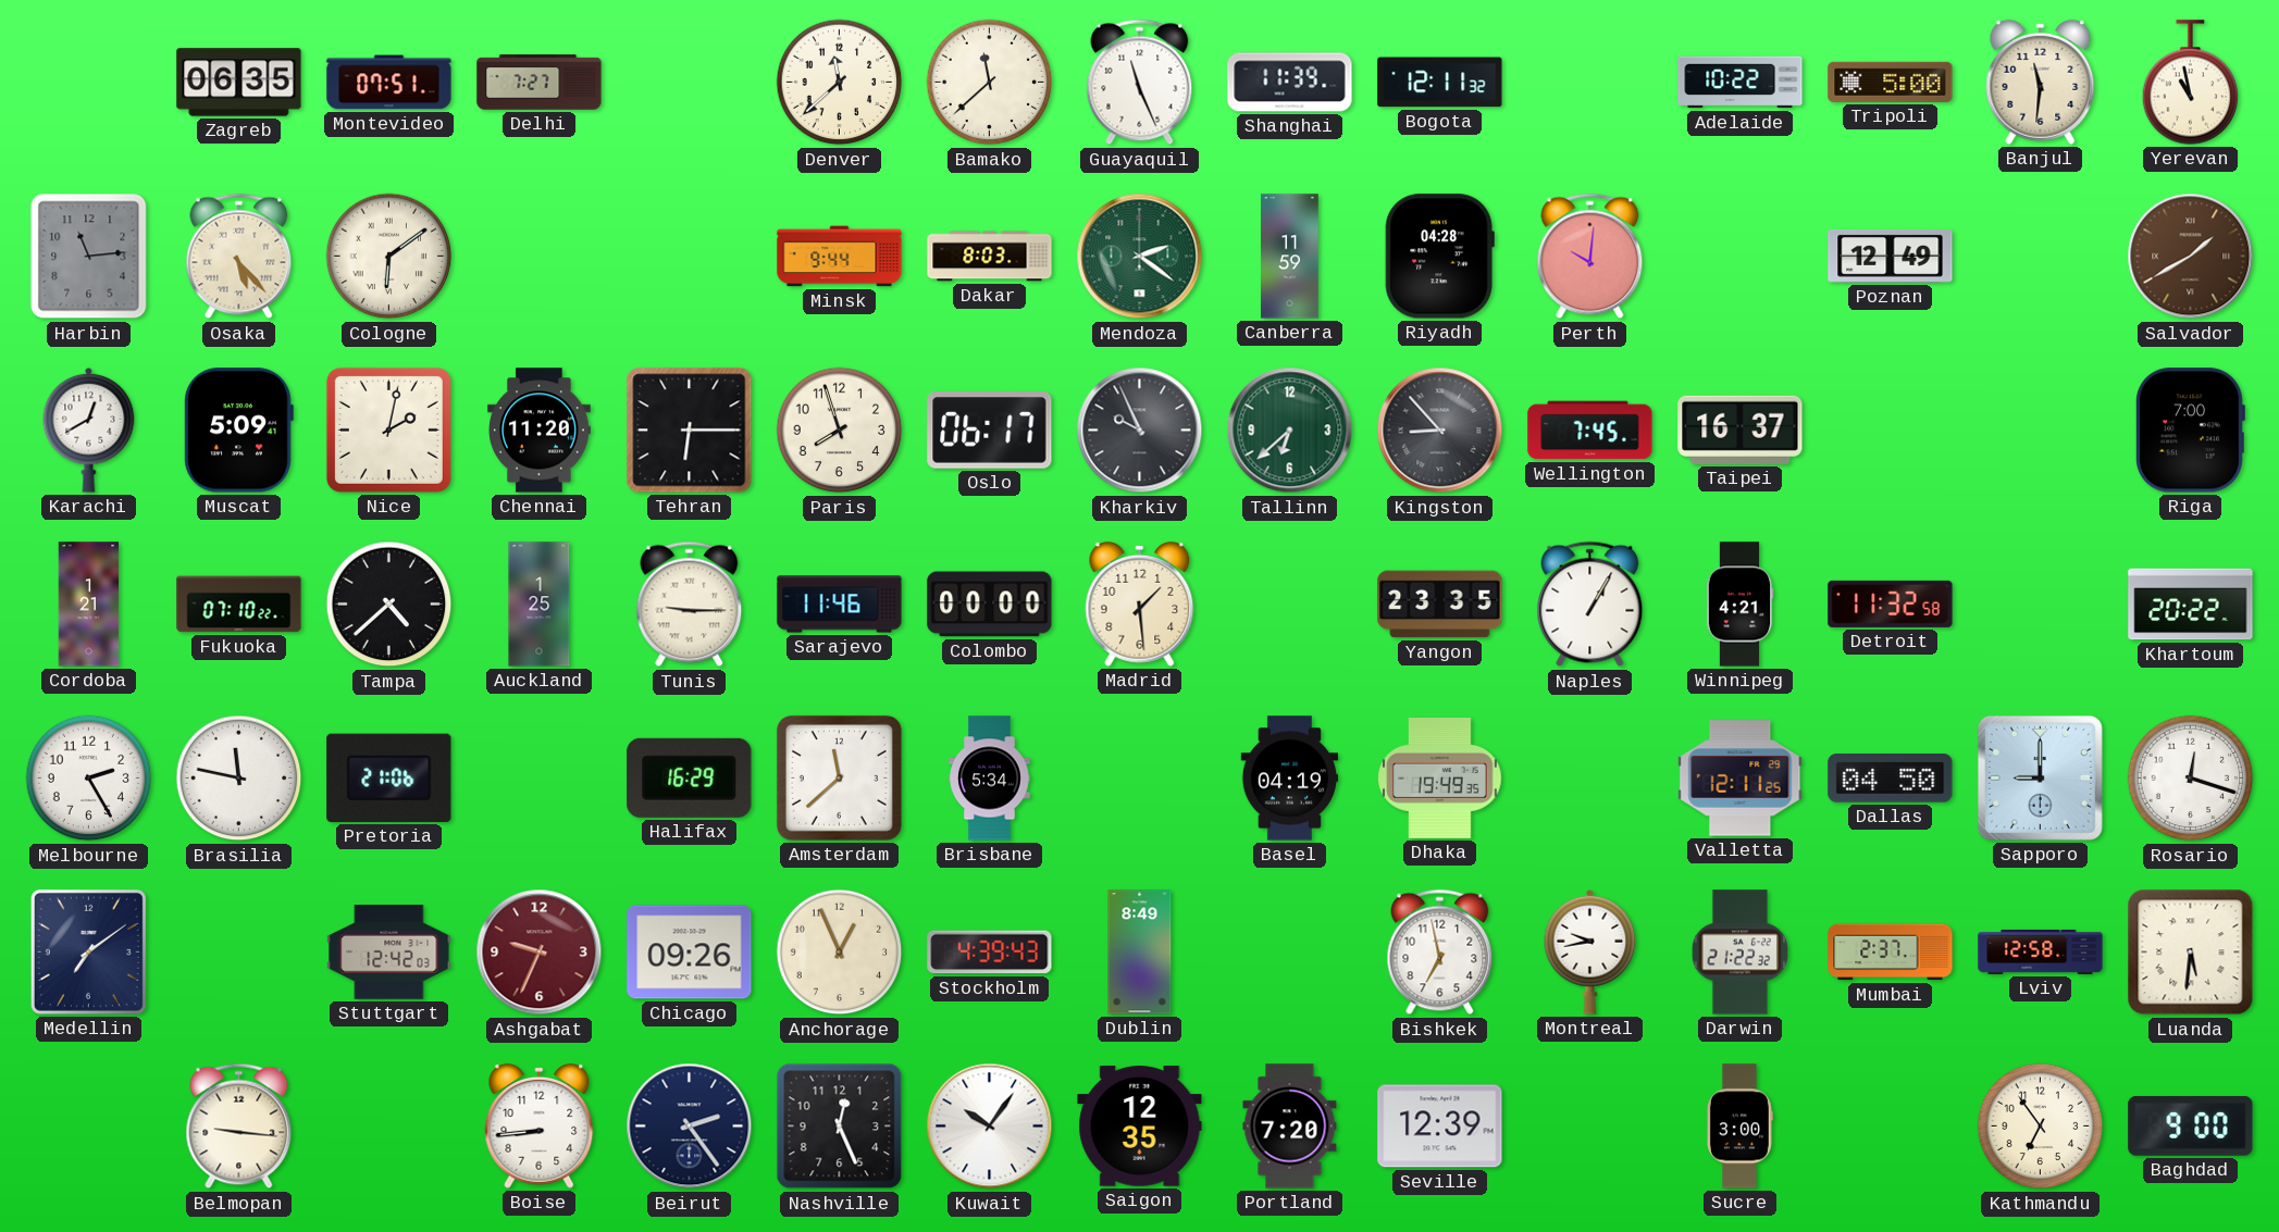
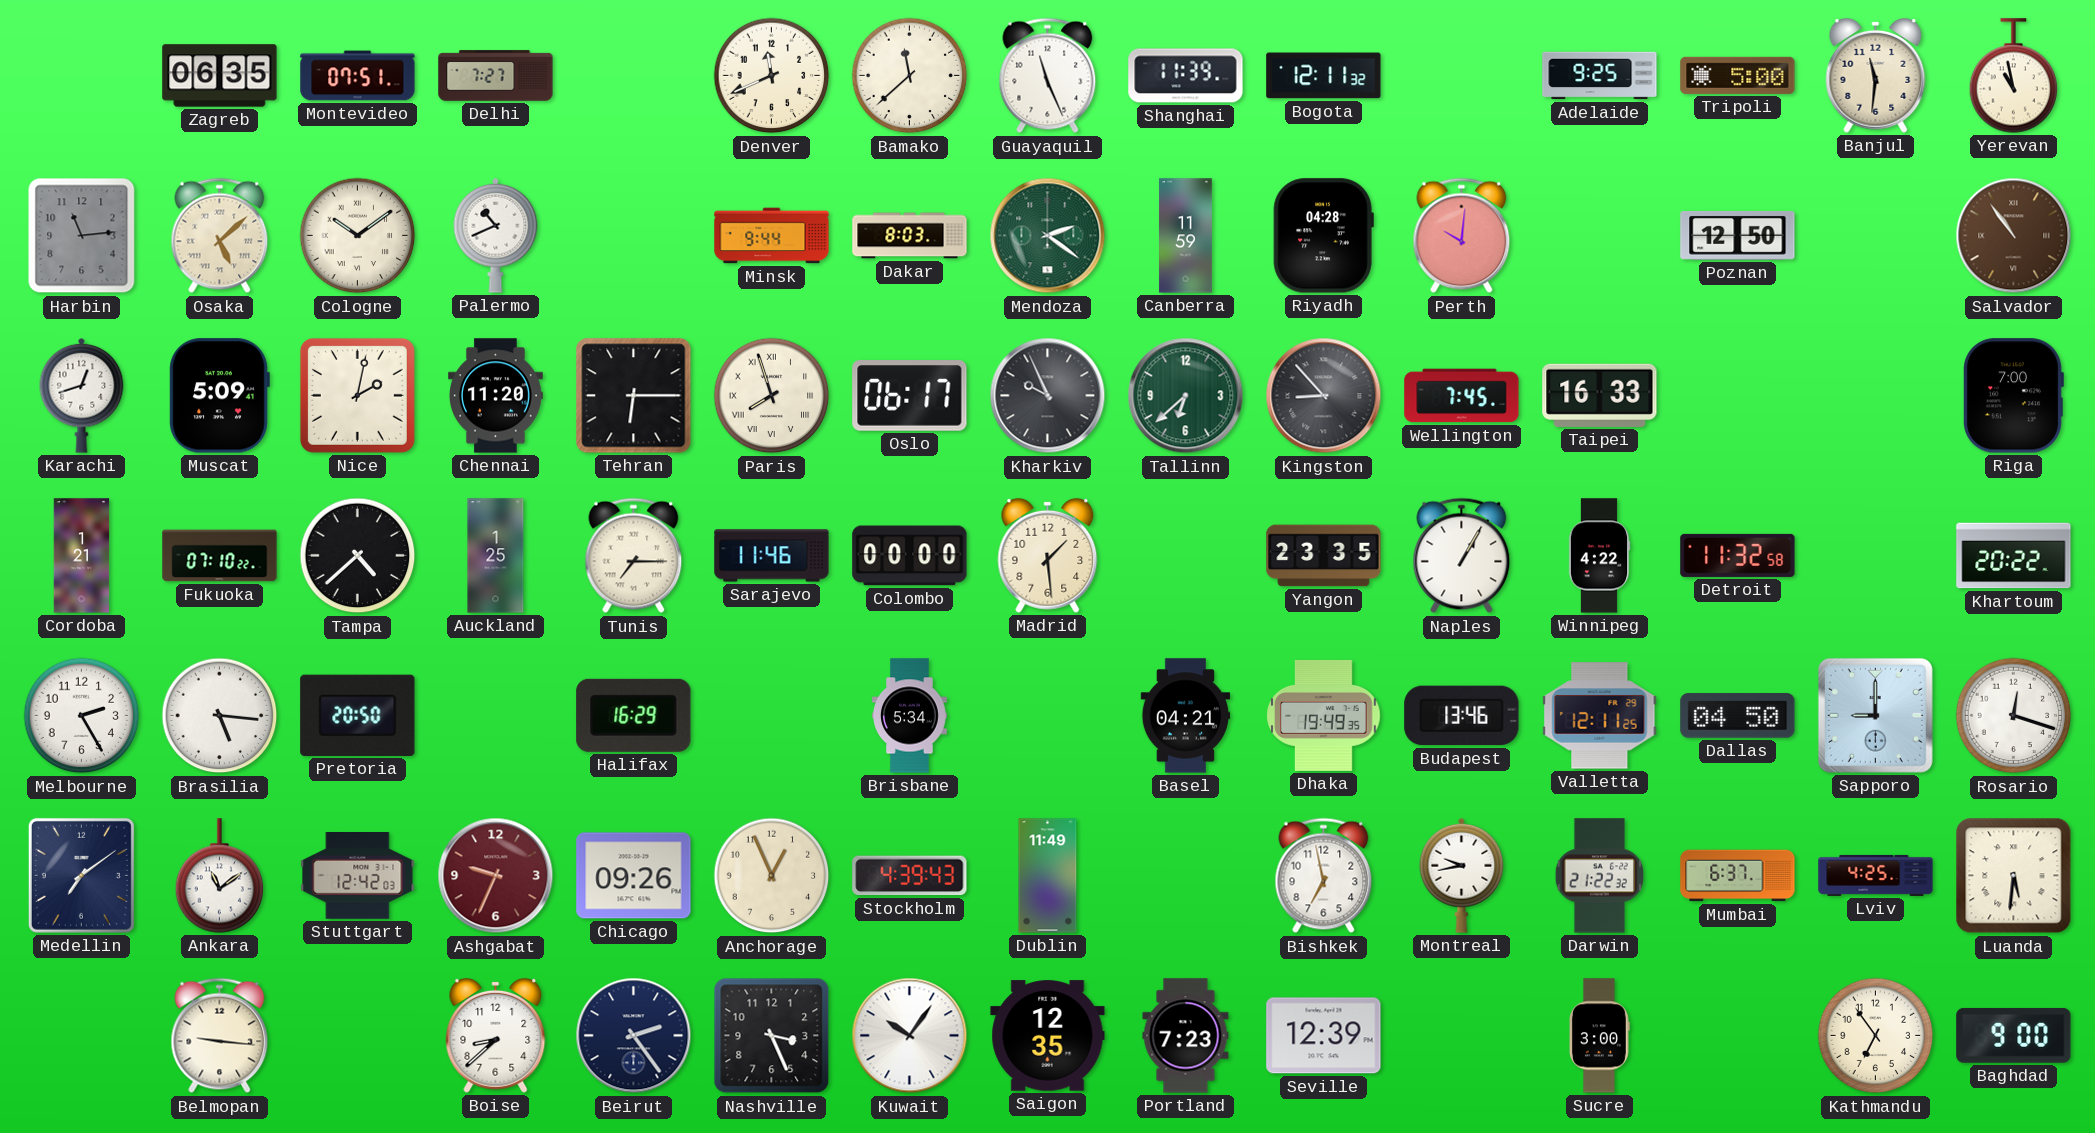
Denver: 11:38 -> 11:41 (772, 76)
Adelaide: 10:22 -> 9:25 (1600, 76)
Osaka: 5:23 -> 5:08 (220, 236)
Cologne: 6:09 -> 10:09 (358, 236)
Palermo: none -> 10:41 (496, 235)
Poznan: 12:49 -> 12:50 (1738, 236)
Salvador: 1:40 -> 10:54 (2014, 236)
Karachi: 12:40 -> 12:42 (82, 395)
Paris numerals: Arabic -> Roman (772, 396)
Taipei: 16:37 -> 16:33 (1600, 395)
Tunis: 9:15 -> 7:15 (634, 556)
Winnipeg: 4:21 -> 4:22 (1599, 556)
Brasilia: 11:47 -> 5:16 (220, 716)
Pretoria: 21:06 -> 20:50 (358, 715)
Amsterdam: 11:38 -> none (839, 777)
Basel: 04:19 -> 04:21 (1186, 716)
Budapest: none -> 13:46 (1462, 716)
Ankara: none -> 11:09 (220, 876)
Dublin: 8:49 -> 11:49 (1048, 876)
Mumbai: 2:37 -> 6:37 (1738, 876)
Lviv: 12:58 -> 4:25 (1876, 875)
Boise: 8:44 -> 8:38 (496, 1035)
Nashville: 12:26 -> 3:26 (772, 1036)
Portland: 7:20 -> 7:23 (1186, 1036)
